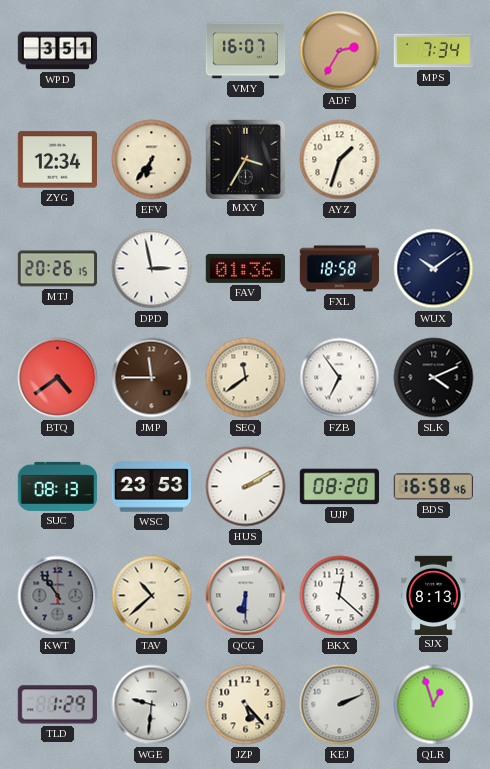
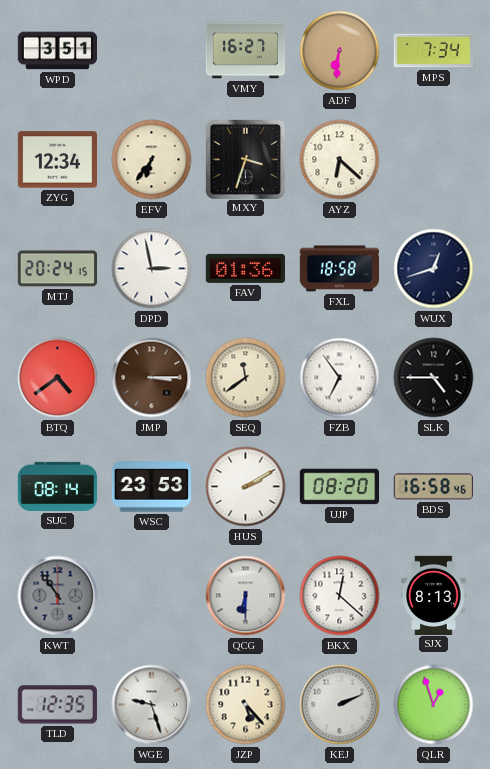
VMY: 16:07 -> 16:27 (246, 51)
ADF: 2:35 -> 6:31 (340, 51)
MXY: 3:35 -> 3:33 (245, 159)
AYZ: 1:33 -> 6:22 (340, 160)
MTJ: 20:26 -> 20:24 (57, 269)
WUX: 10:09 -> 12:42 (434, 269)
JMP: 11:45 -> 3:15 (152, 378)
SLK: 4:11 -> 4:45 (434, 378)
SUC: 08:13 -> 08:14 (57, 486)
TAV: 10:38 -> none (152, 596)
TLD: 1:29 -> 12:35 (57, 705)
WGE: 9:31 -> 9:27 (152, 705)
